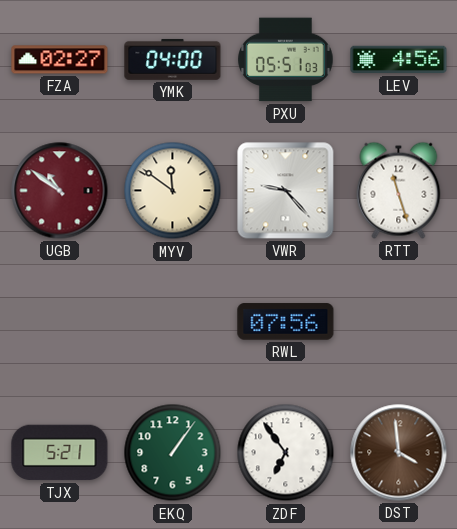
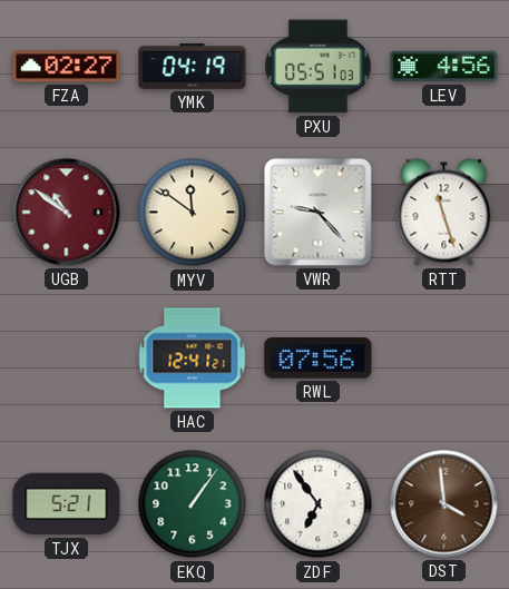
YMK: 04:00 -> 04:19 (193, 67)
HAC: none -> 12:41 (193, 359)
